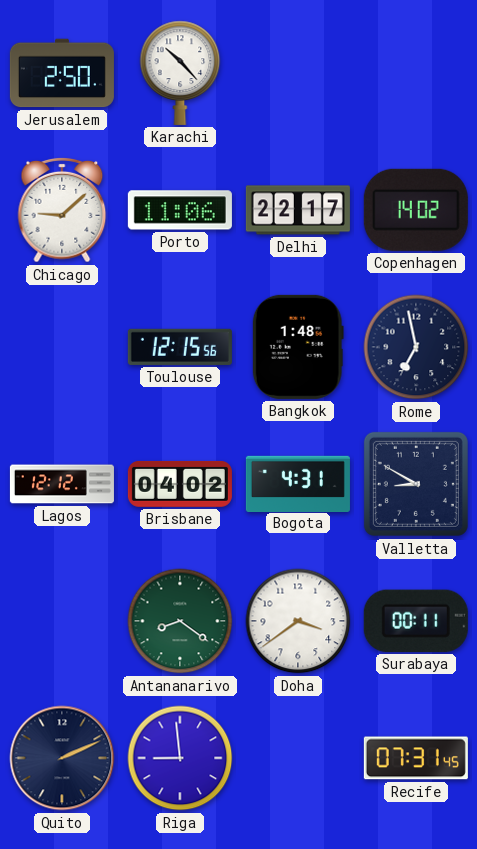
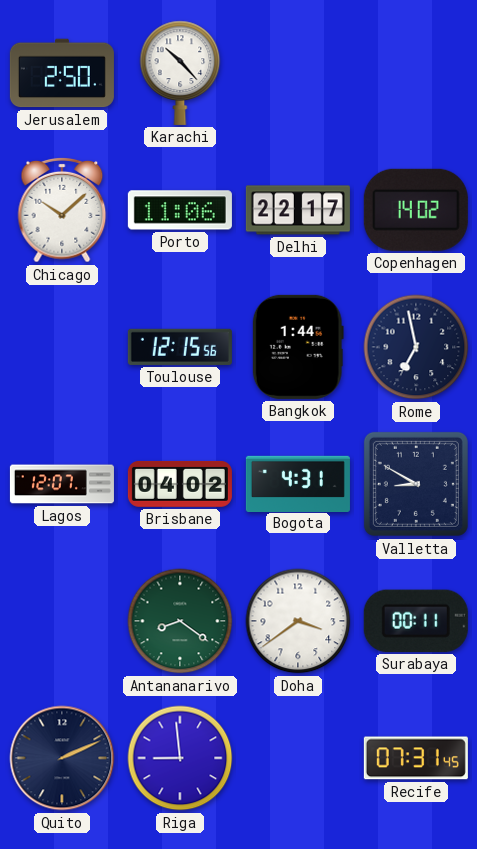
Chicago: 9:08 -> 10:08 (62, 210)
Bangkok: 1:48 -> 1:44 (298, 347)
Lagos: 12:12 -> 12:07 (62, 484)
